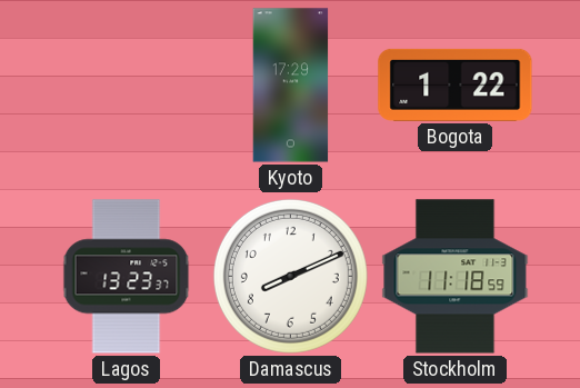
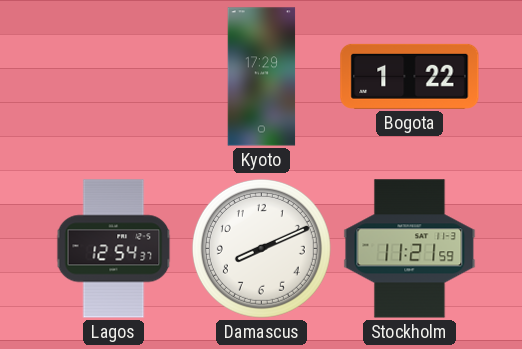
Lagos: 13:23 -> 12:54 (114, 249)
Stockholm: 11:18 -> 11:21 (410, 249)
